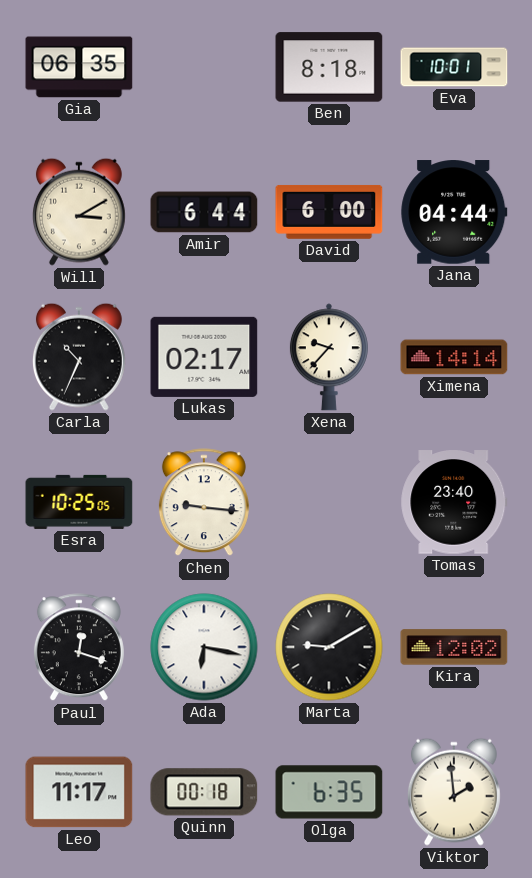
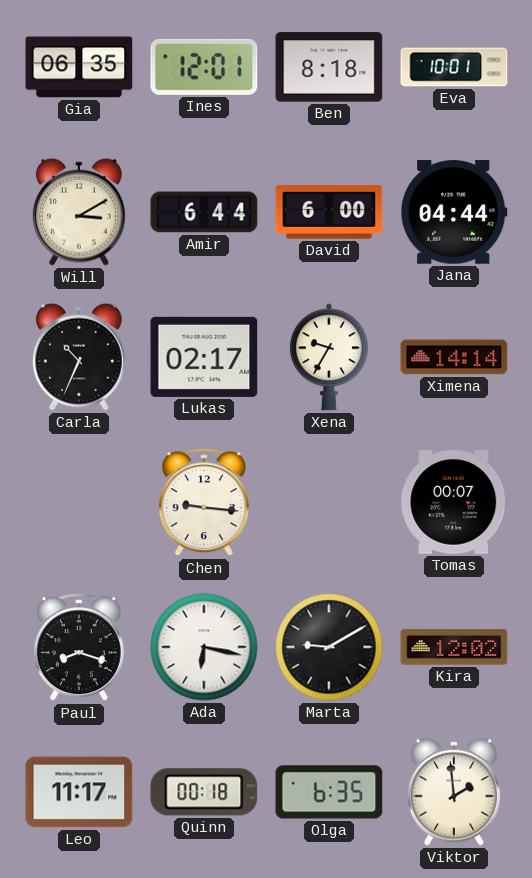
Ines: none -> 12:01 (204, 67)
Xena: 9:37 -> 9:35 (329, 357)
Esra: 10:25 -> none (79, 502)
Tomas: 23:40 -> 00:07 (454, 502)
Paul: 12:18 -> 8:18 (79, 648)
